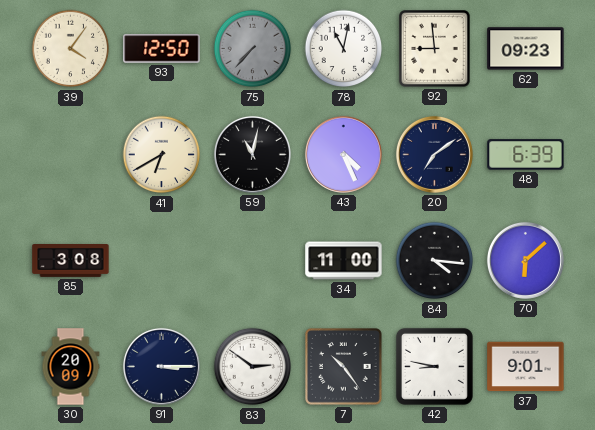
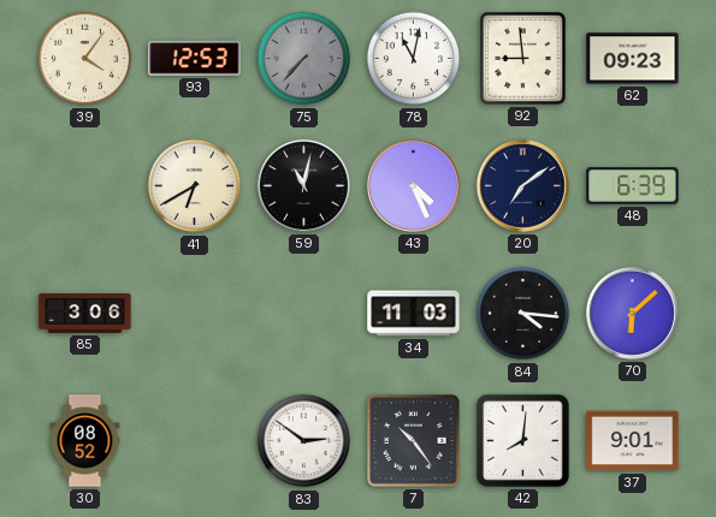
93: 12:50 -> 12:53 (195, 59)
85: 3:08 -> 3:06 (85, 314)
34: 11:00 -> 11:03 (414, 314)
30: 20:09 -> 08:52 (85, 441)
91: 3:15 -> none (161, 366)
42: 8:47 -> 8:01 (522, 440)
